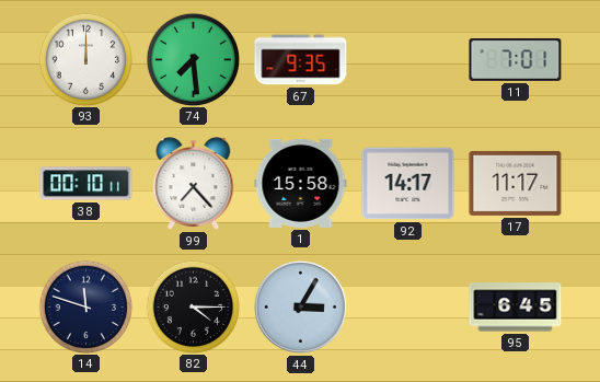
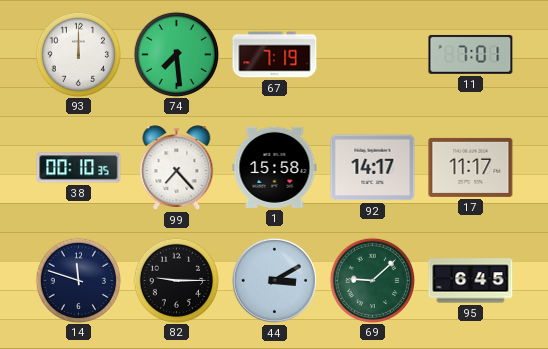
67: 9:35 -> 7:19 (275, 55)
38: 00:10:11 -> 00:10:35 (79, 168)
82: 4:15 -> 9:15 (176, 280)
44: 3:05 -> 3:10 (274, 280)
69: none -> 9:08 (372, 280)
